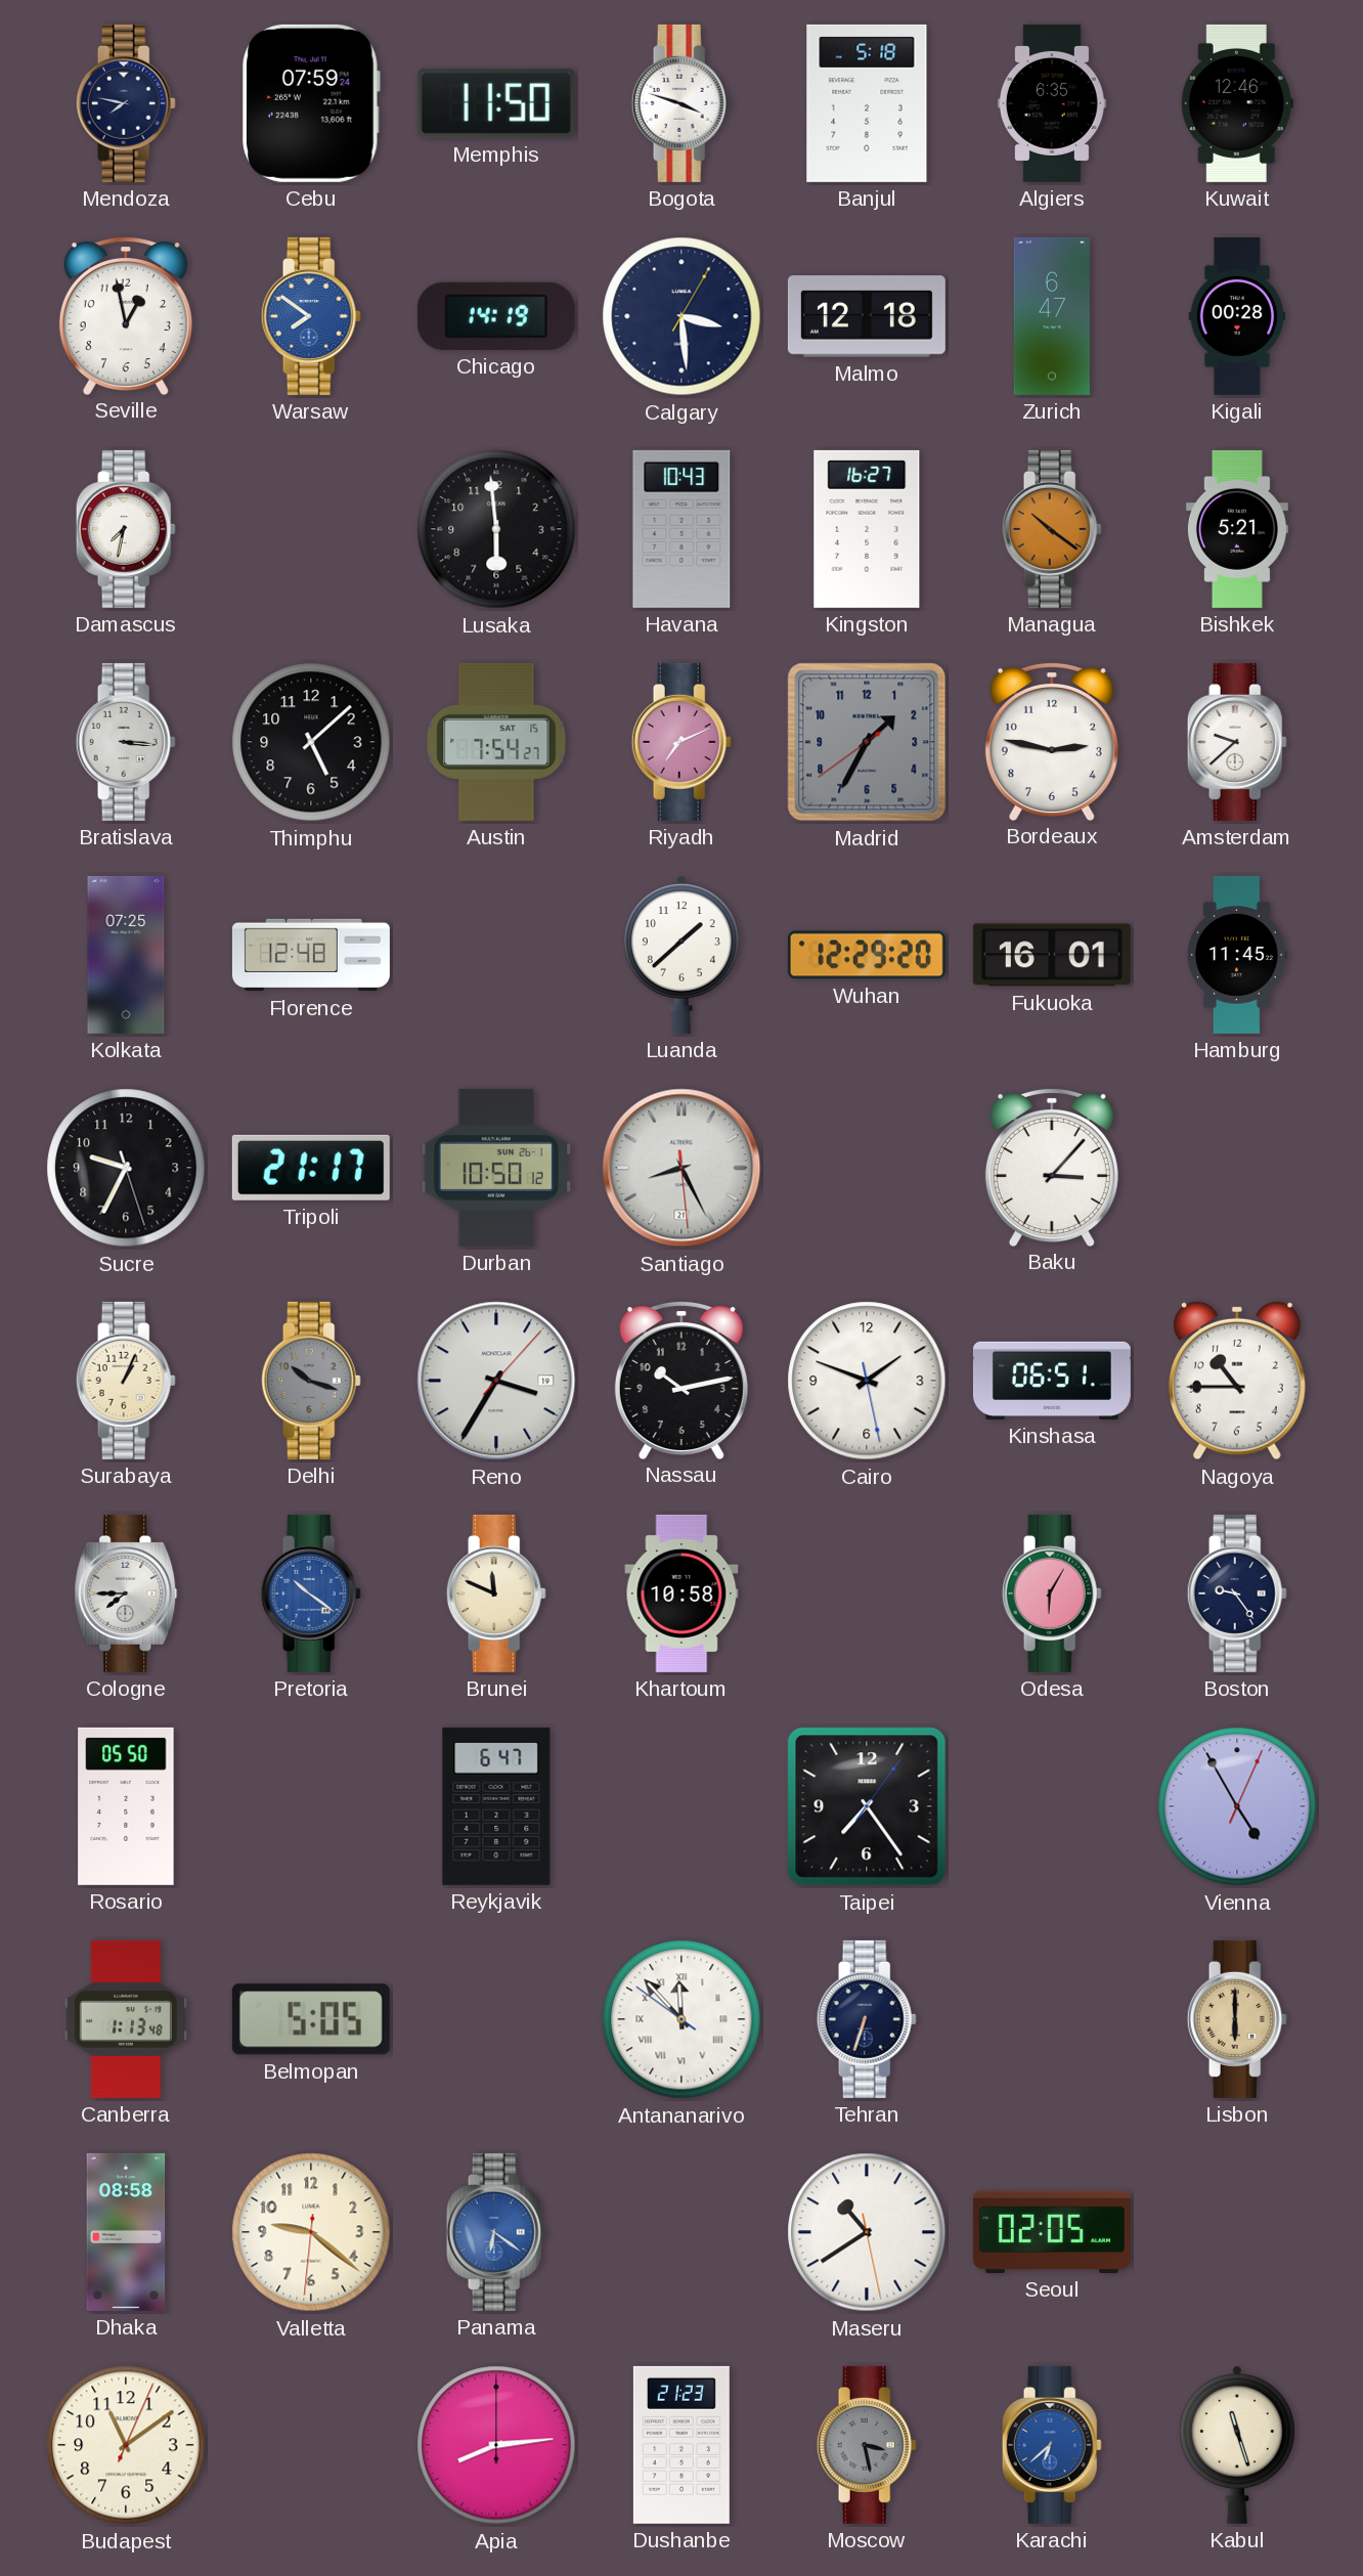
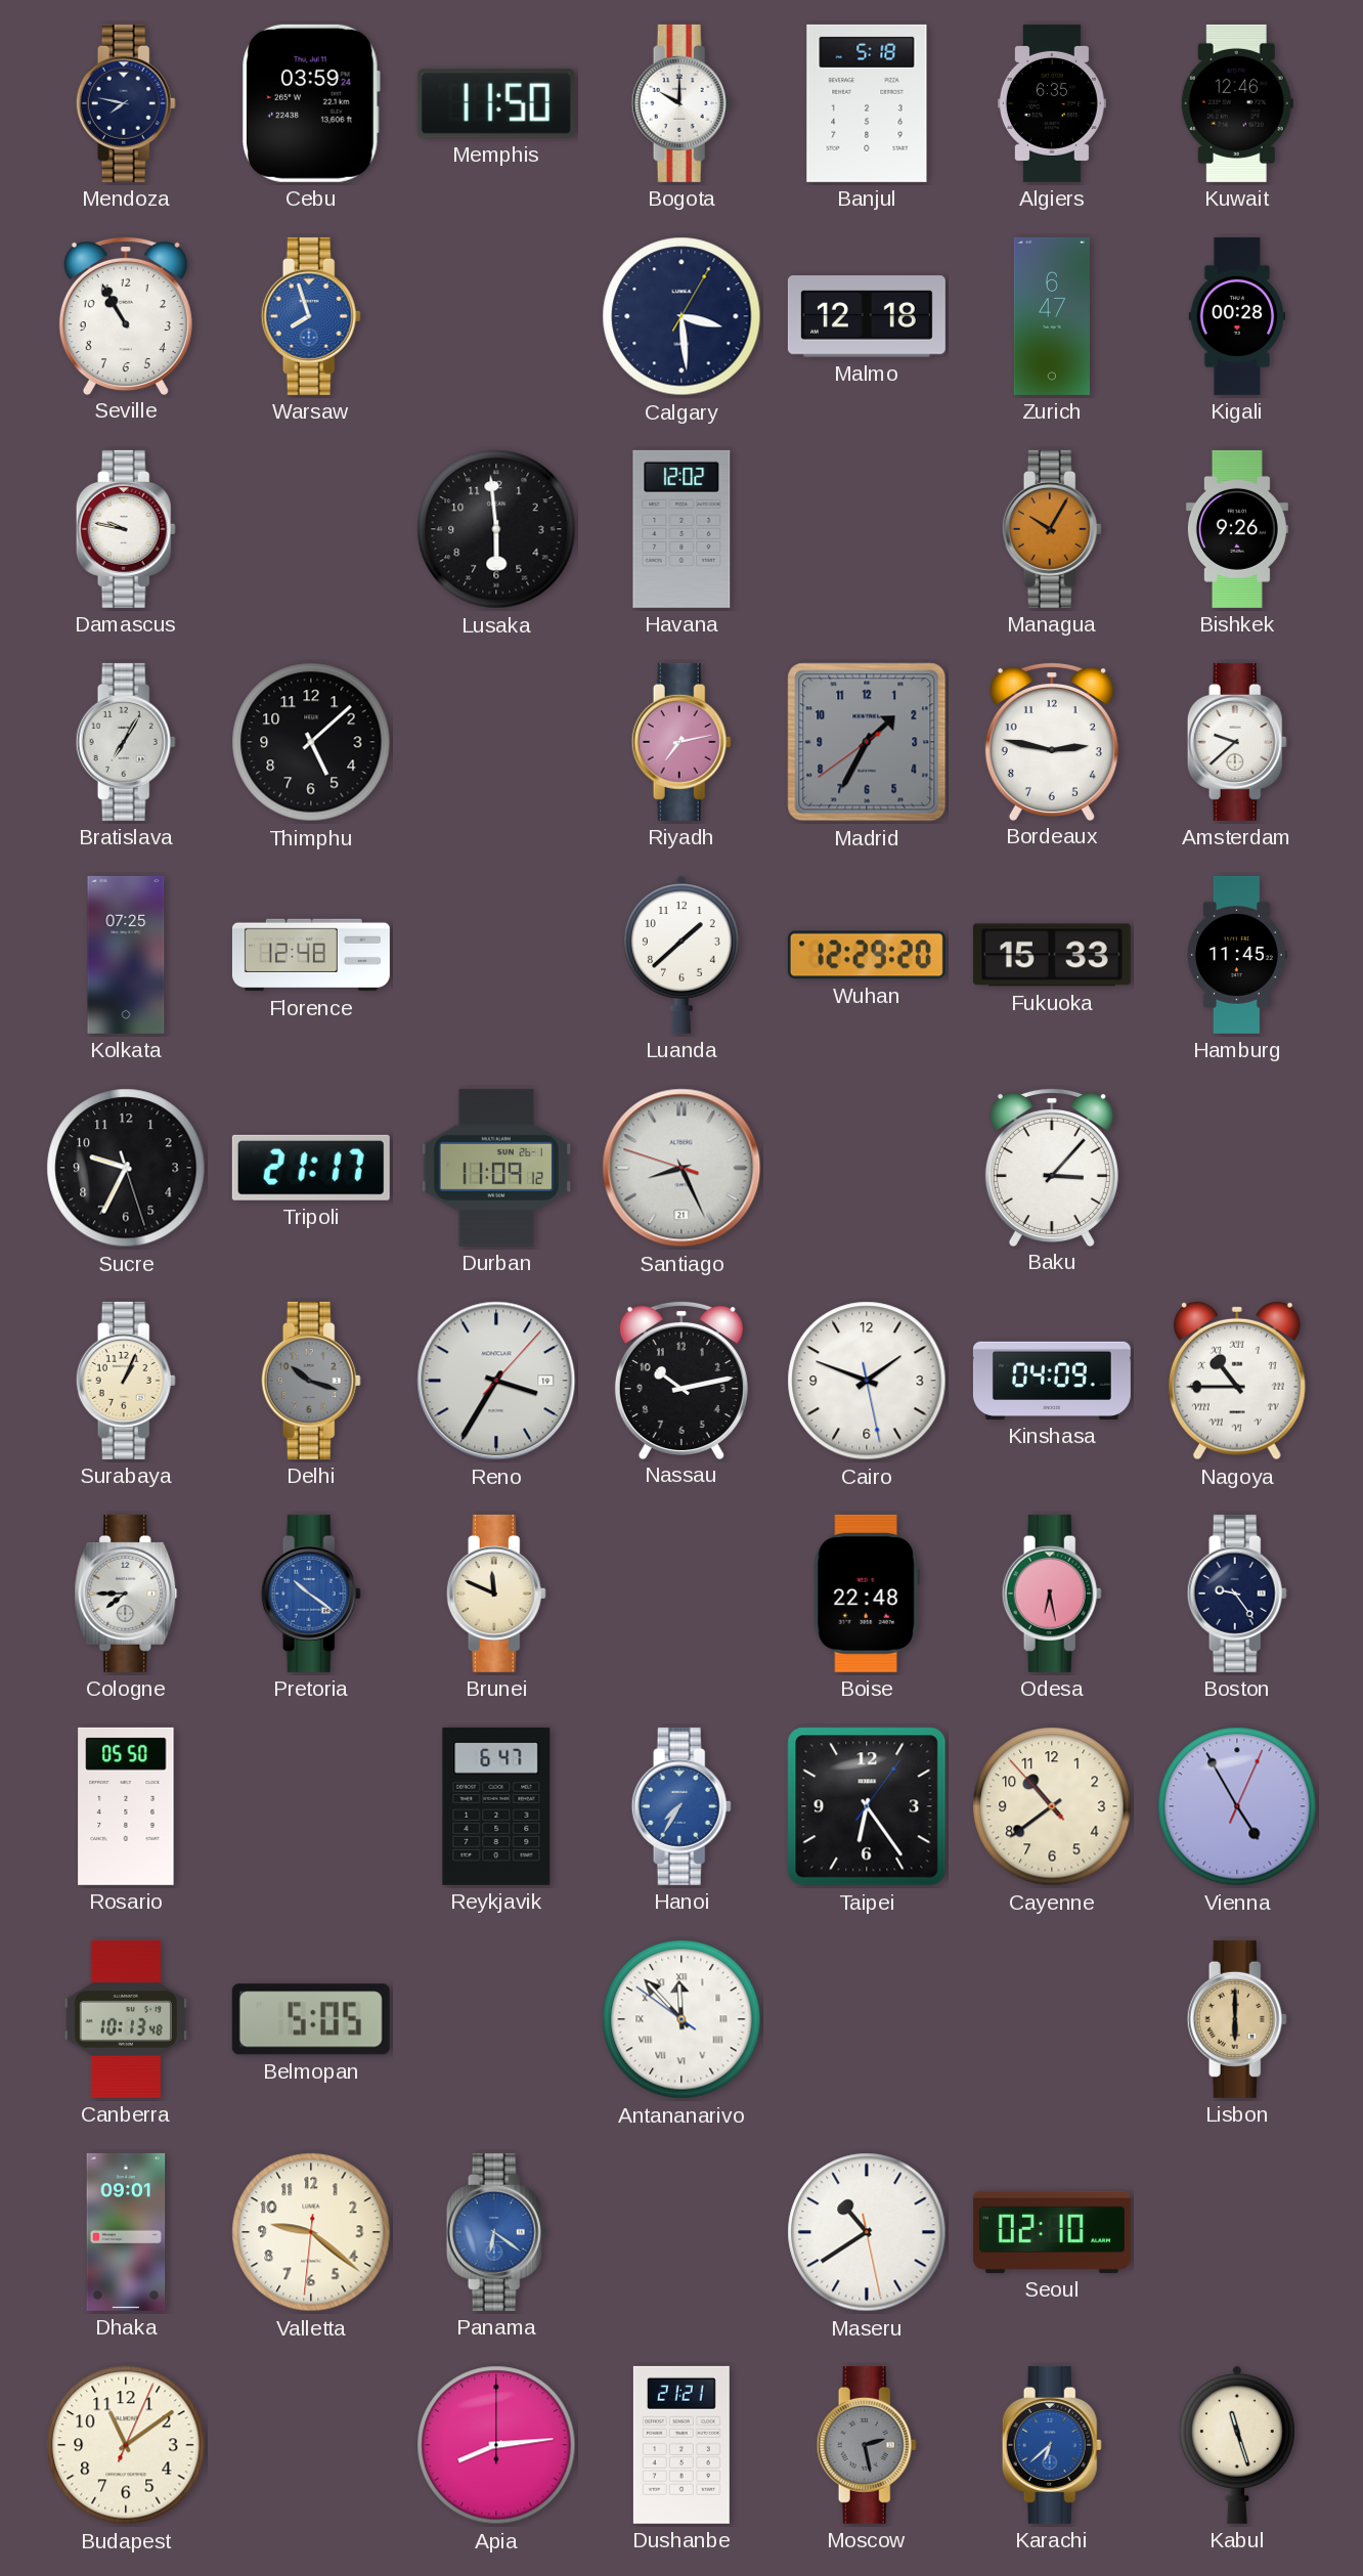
Cebu: 07:59 -> 03:59 (312, 103)
Bogota: 3:48 -> 10:00 (681, 103)
Seville: 12:58 -> 10:55 (126, 315)
Warsaw: 7:51 -> 7:57 (311, 316)
Chicago: 14:19 -> none (496, 316)
Damascus: 7:32 -> 9:47 (126, 529)
Havana: 10:43 -> 12:02 (681, 529)
Kingston: 16:27 -> none (867, 529)
Managua: 10:21 -> 10:05 (1052, 529)
Bishkek: 5:21 -> 9:26 (1237, 529)
Bratislava: 3:16 -> 7:05 (126, 742)
Austin: 7:54 -> none (496, 742)
Riyadh: 7:11 -> 7:13 (681, 742)
Fukuoka: 16:01 -> 15:33 (1052, 955)
Durban: 10:50 -> 11:09 (496, 1168)
Santiago: 8:25:29 -> 8:25:48 (681, 1168)
Kinshasa: 06:51 -> 04:09 (1052, 1381)
Nagoya numerals: Arabic -> Roman (1237, 1381)
Khartoum: 10:58 -> none (681, 1593)
Boise: none -> 22:48 (867, 1593)
Odesa: 6:05 -> 6:28 (1052, 1593)
Hanoi: none -> 7:35 (681, 1806)
Taipei: 7:24 -> 6:24 (867, 1806)
Cayenne: none -> 10:38 (1052, 1806)
Canberra: 1:13 -> 10:13 (126, 2019)
Tehran: 6:33 -> none (867, 2019)
Dhaka: 08:58 -> 09:01 (126, 2232)
Seoul: 02:05 -> 02:10 (1052, 2232)
Dushanbe: 21:23 -> 21:21 (681, 2445)
Moscow: 3:28 -> 2:28 (867, 2445)
